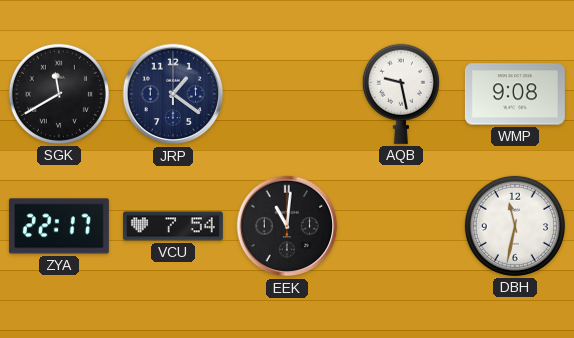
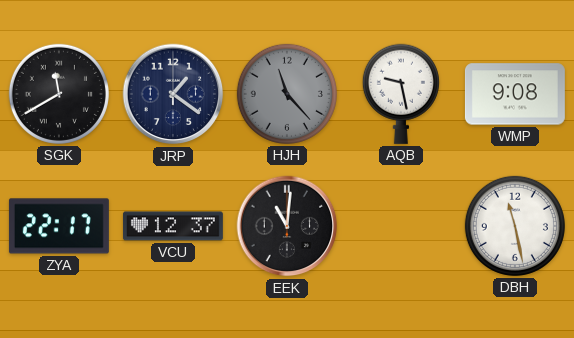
HJH: none -> 11:23 (287, 94)
VCU: 7:54 -> 12:37 (173, 226)
DBH: 11:32 -> 11:28 (515, 226)
